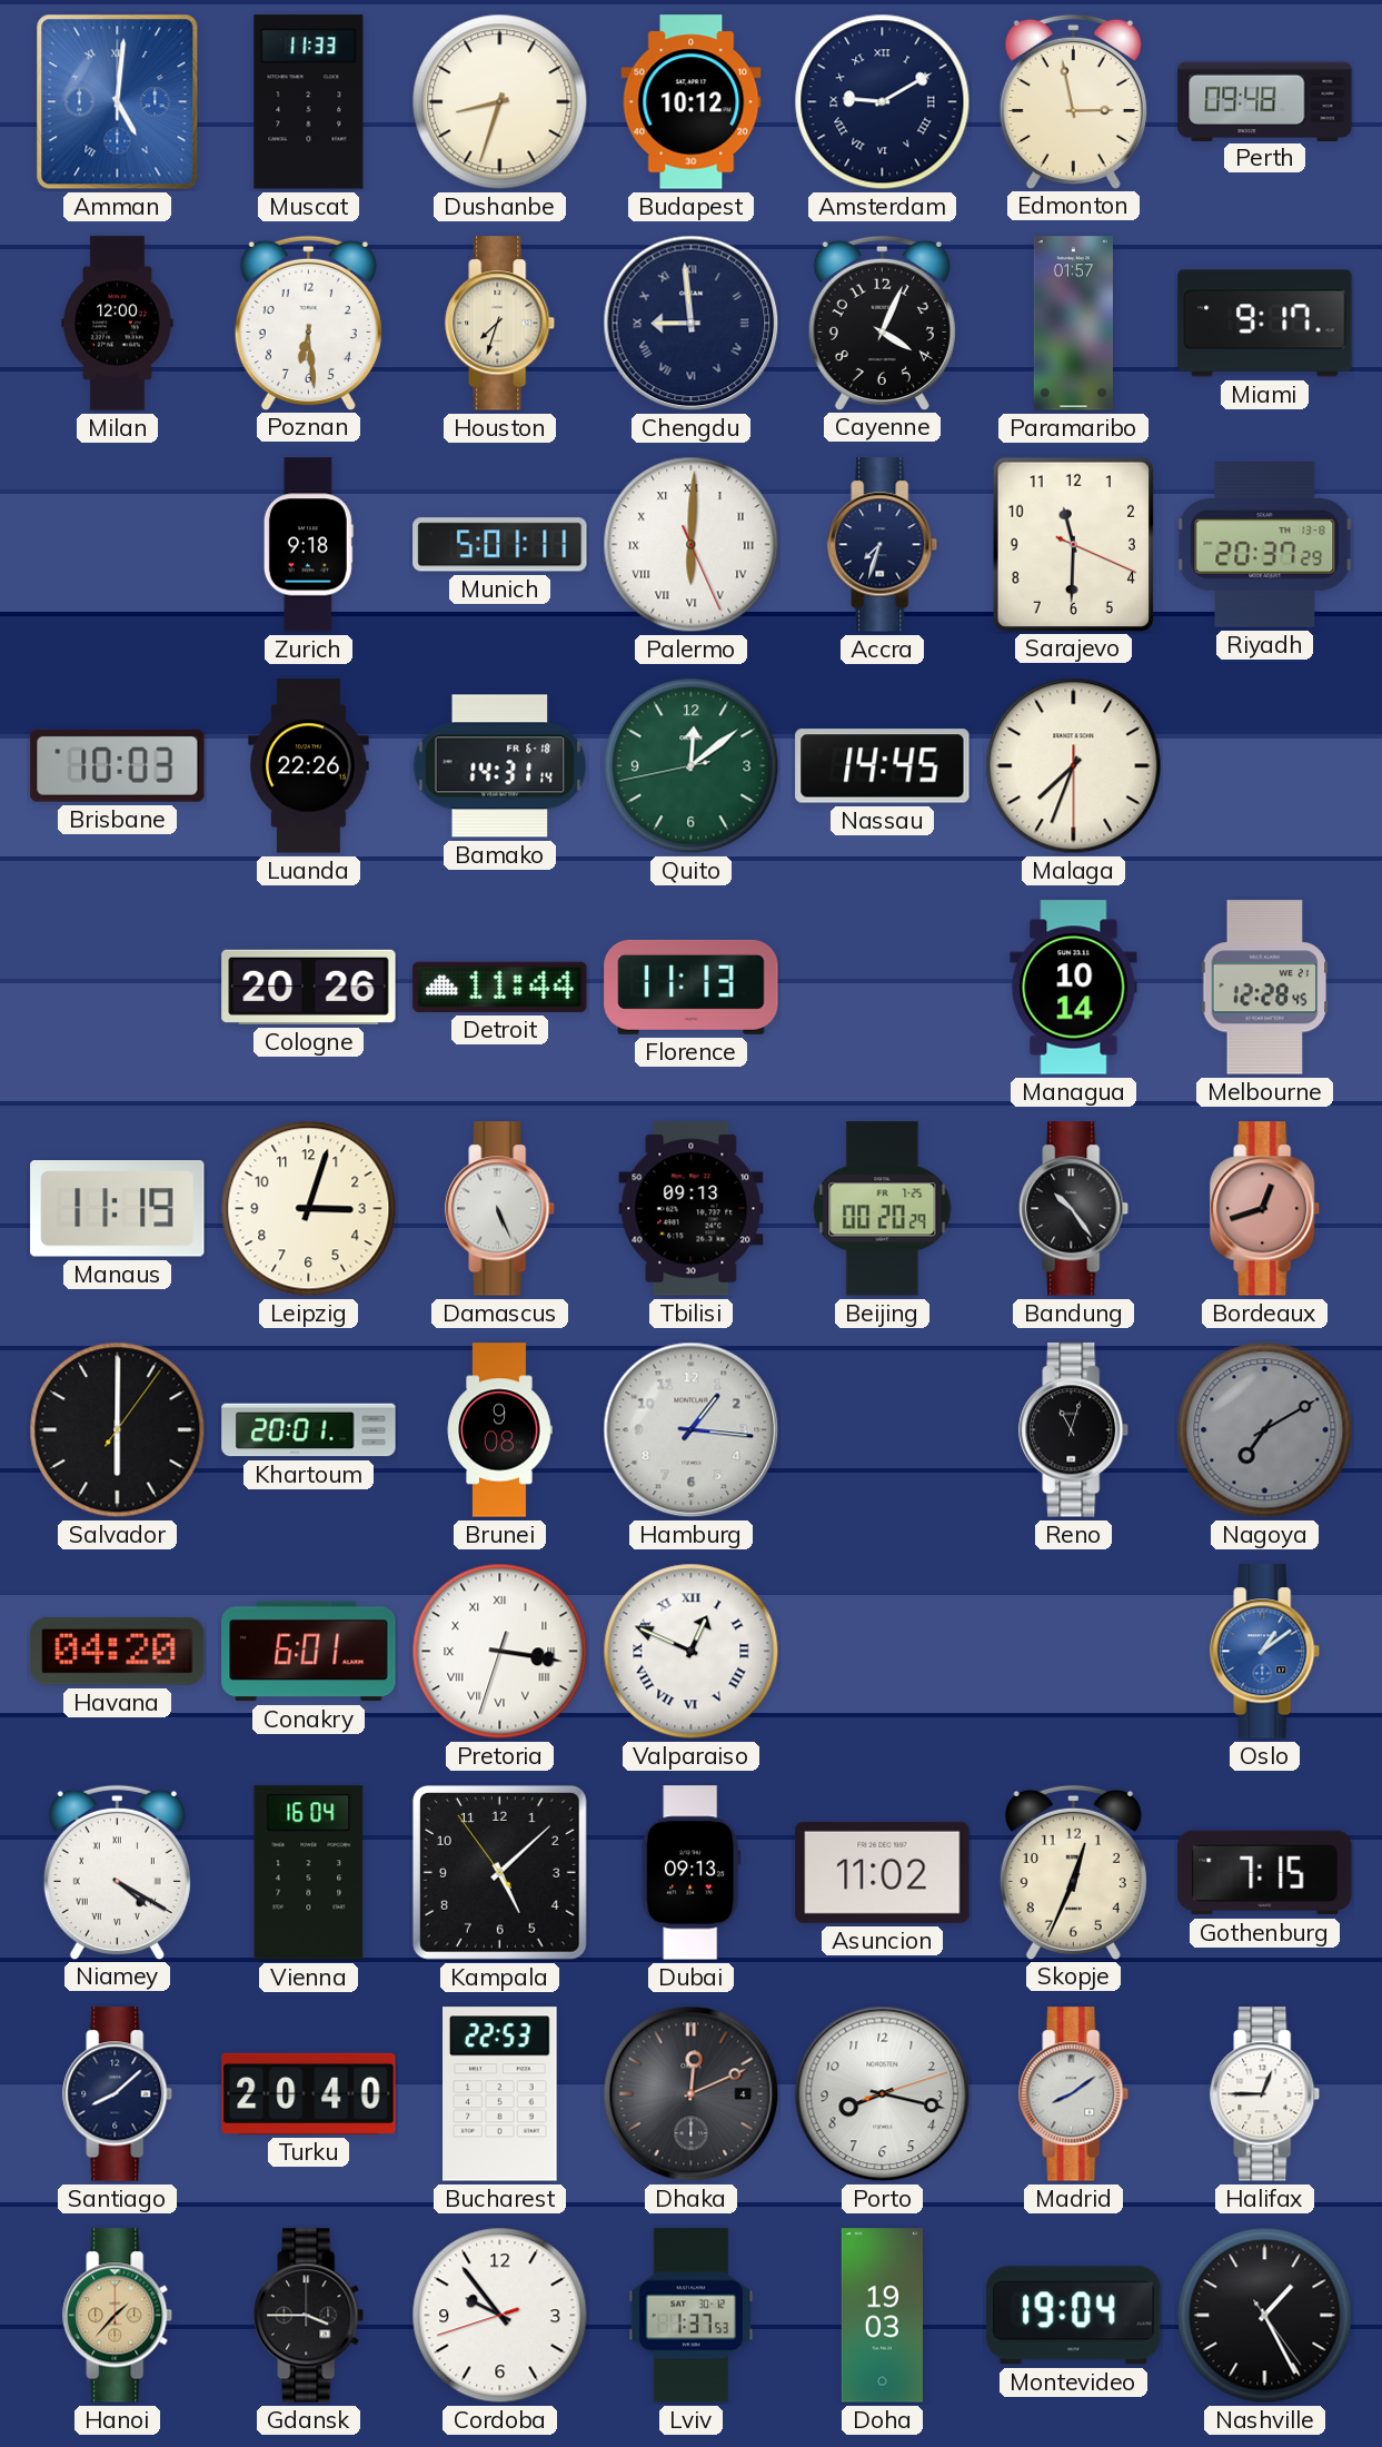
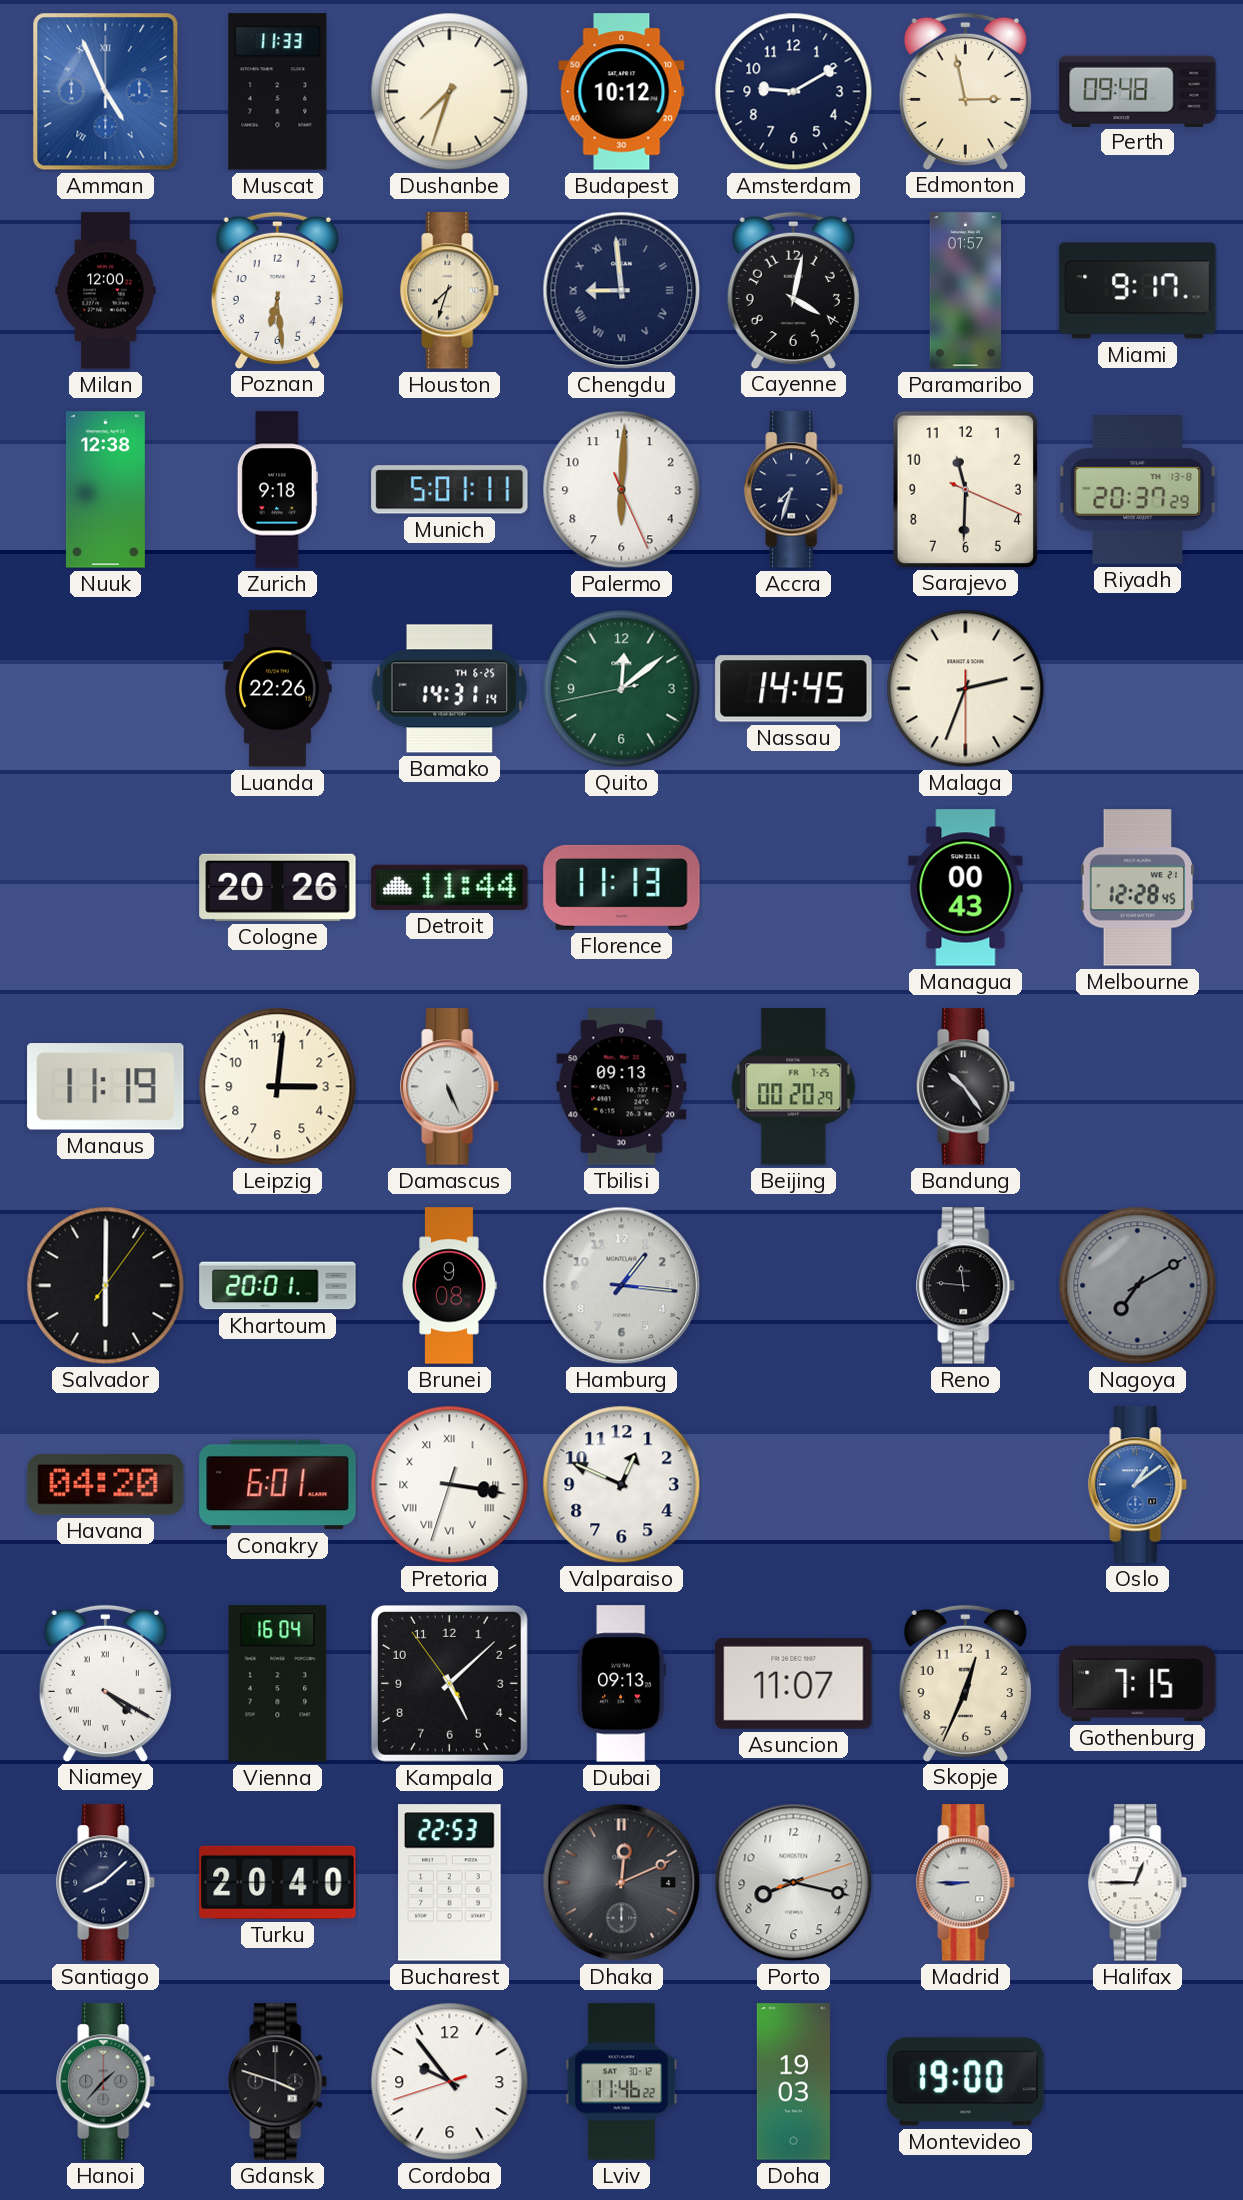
Amman: 5:01 -> 4:56 (106, 92)
Dushanbe: 8:33 -> 7:33 (450, 92)
Amsterdam numerals: Roman -> Arabic (794, 92)
Cayenne: 4:04 -> 4:02 (793, 290)
Nuuk: none -> 12:38 (105, 490)
Palermo numerals: Roman -> Arabic (622, 490)
Brisbane: 10:03 -> none (118, 765)
Bamako date: FR 6-18 -> TH 6-25 (450, 689)
Malaga: 7:33 -> 2:33 (966, 689)
Managua: 10:14 -> 00:43 (966, 888)
Leipzig: 3:03 -> 3:01 (278, 1087)
Bordeaux: 12:42 -> none (1265, 1209)
Reno: 11:03 -> 11:46 (966, 1286)
Valparaiso numerals: Roman -> Arabic (622, 1485)
Asuncion: 11:02 -> 11:07 (794, 1683)
Madrid: 8:09 -> 8:45 (966, 1883)
Hanoi dial: champagne -> grey (106, 2082)
Gdansk: 3:45 -> 3:48 (278, 2082)
Lviv: 1:37 -> 11:46 (622, 2082)
Montevideo: 19:04 -> 19:00 (966, 2082)
Nashville: 1:25 -> none (1265, 2316)
